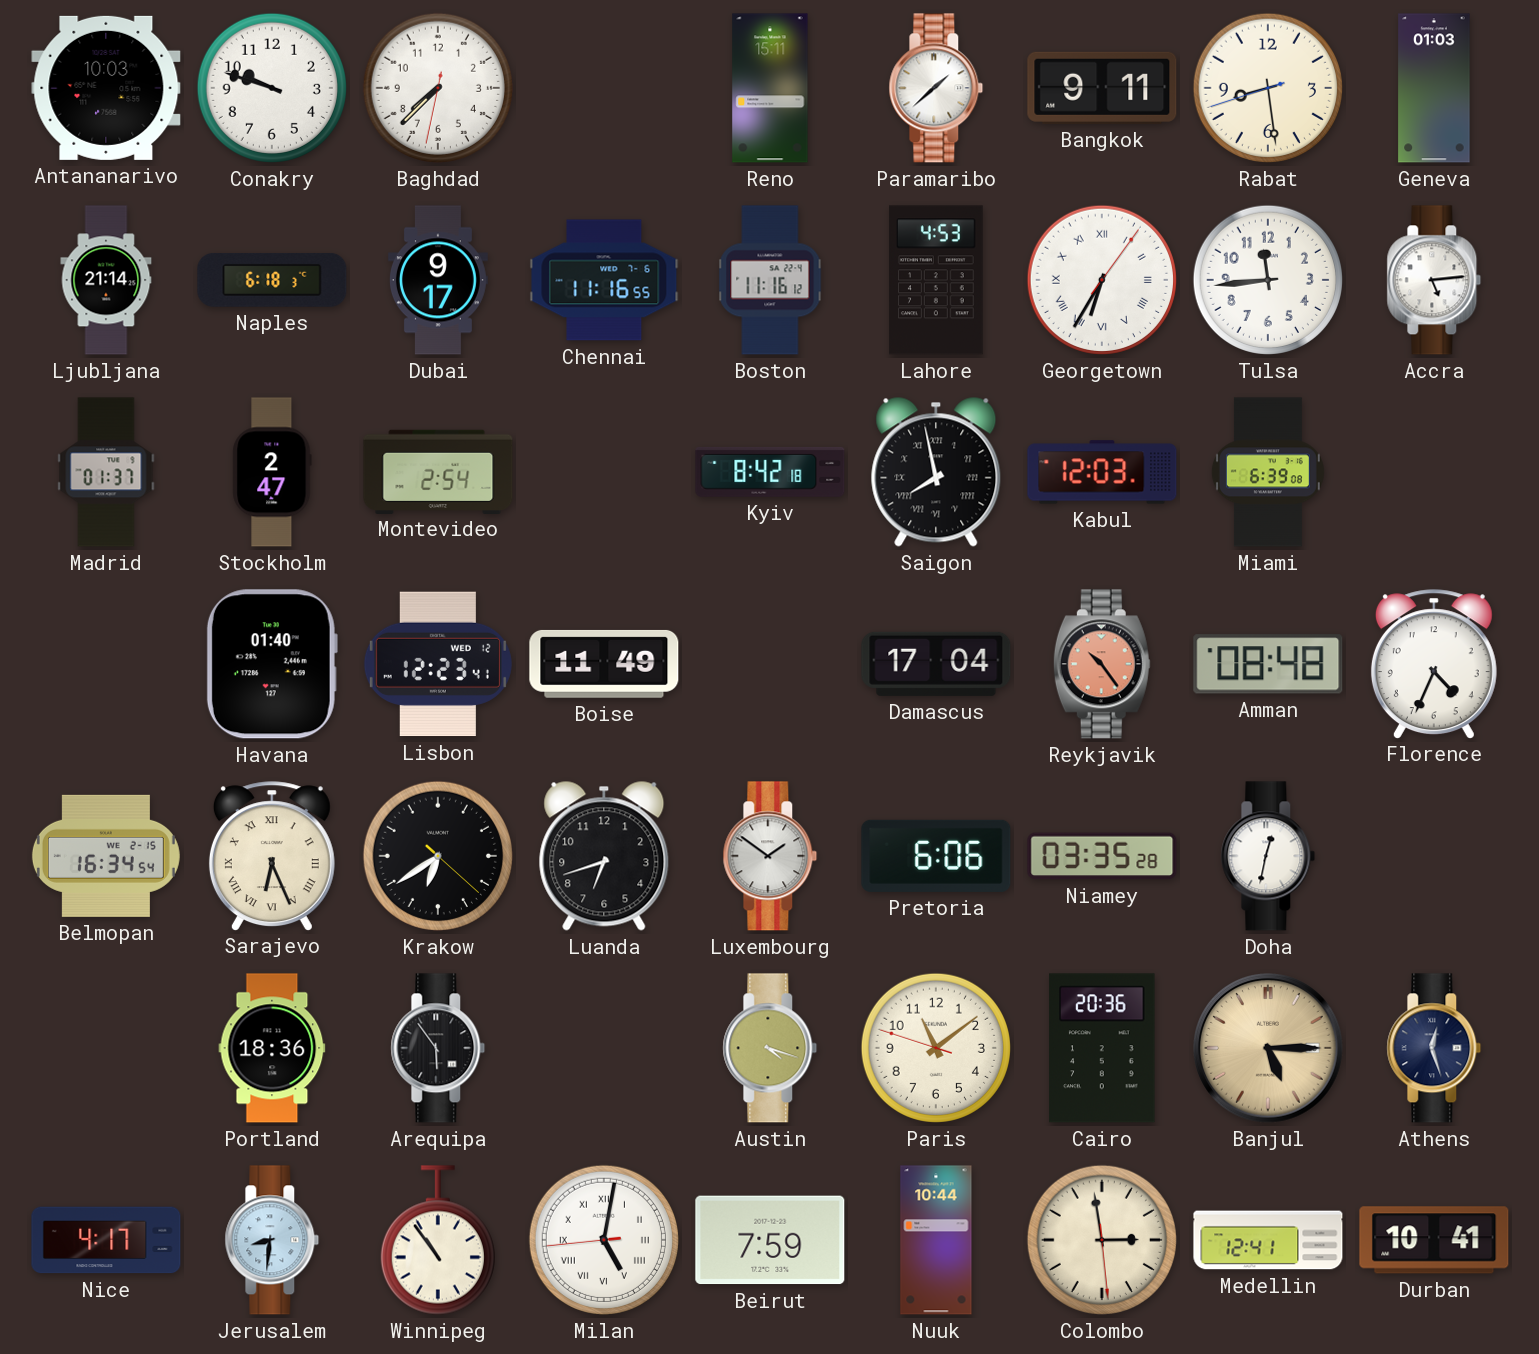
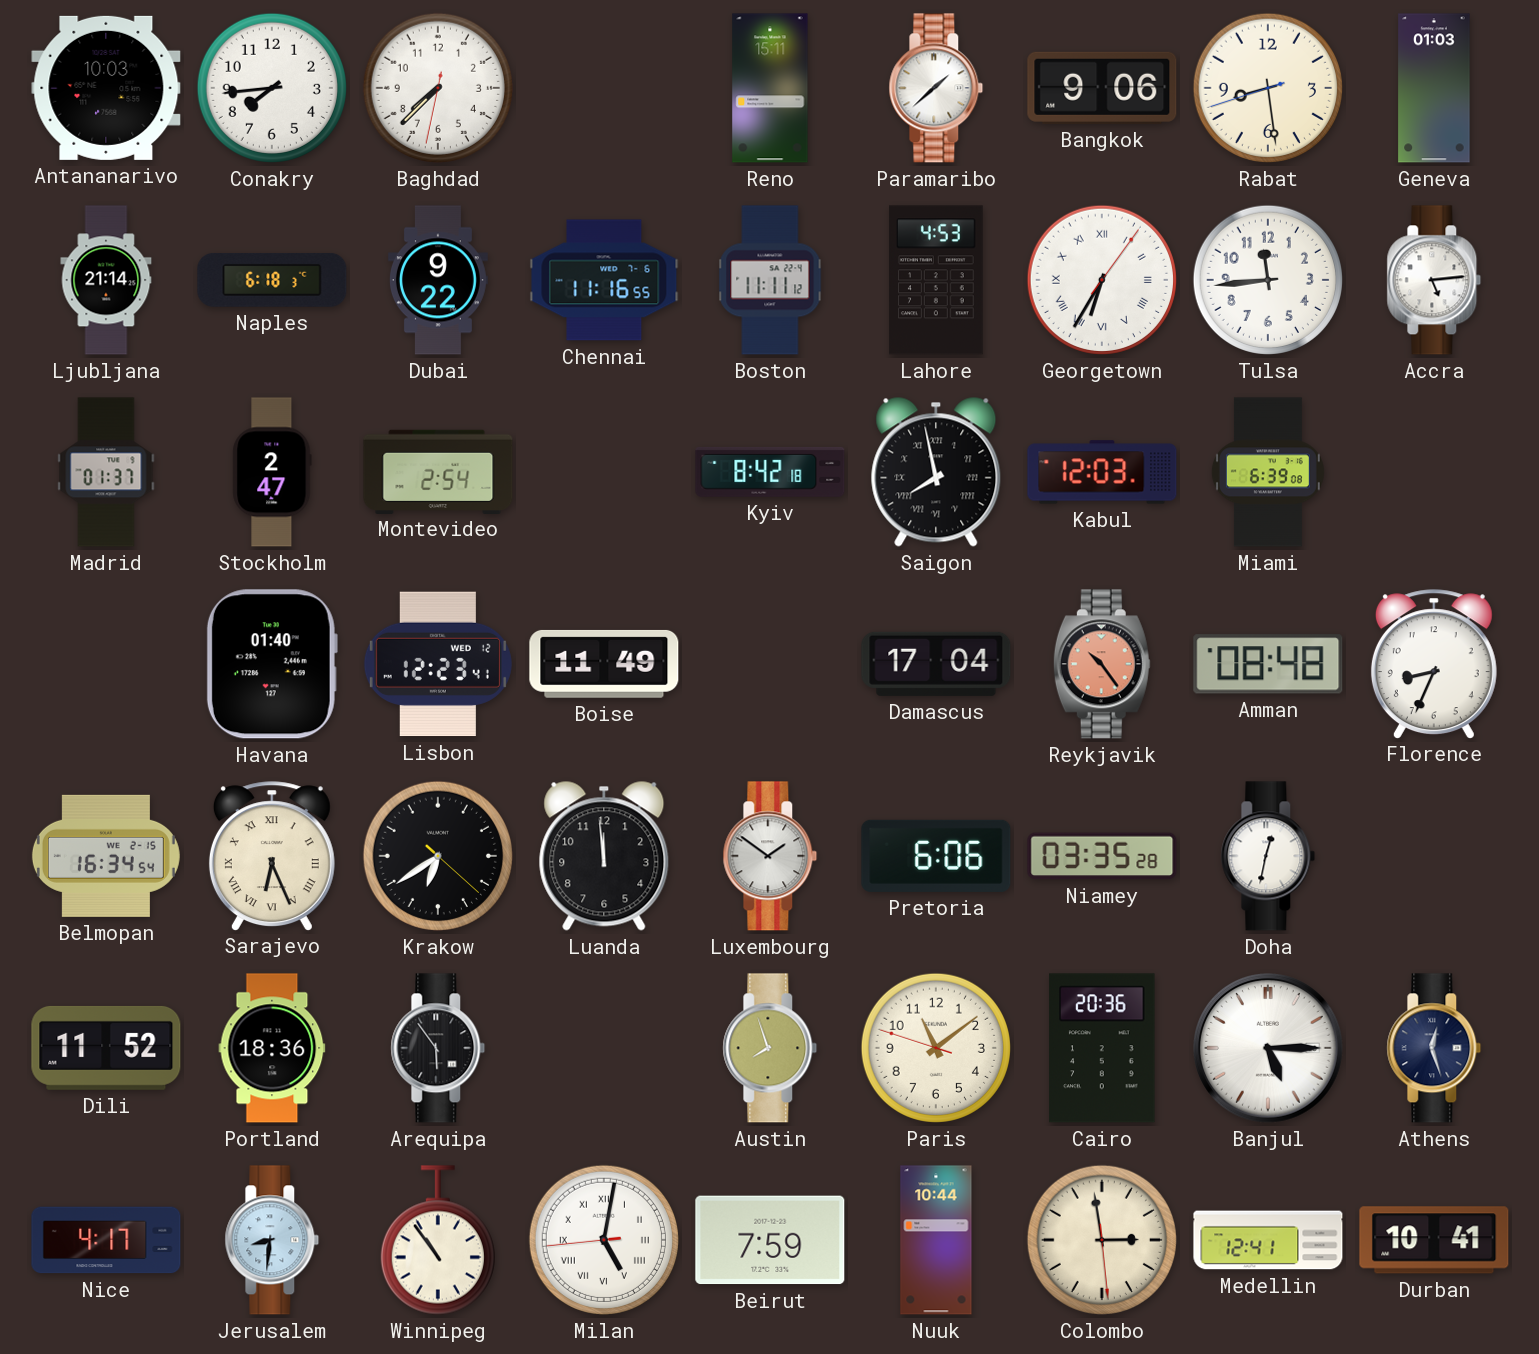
Conakry: 9:48 -> 7:44 (272, 88)
Bangkok: 9:11 -> 9:06 (1102, 88)
Dubai: 9:17 -> 9:22 (438, 280)
Boston: 11:16 -> 11:11 (770, 280)
Florence: 4:34 -> 8:34 (1434, 664)
Luanda: 6:42 -> 11:59 (604, 856)
Dili: none -> 11:52 (106, 1048)
Austin: 4:18 -> 7:57 (770, 1048)
Banjul dial: champagne -> white (1268, 1048)
